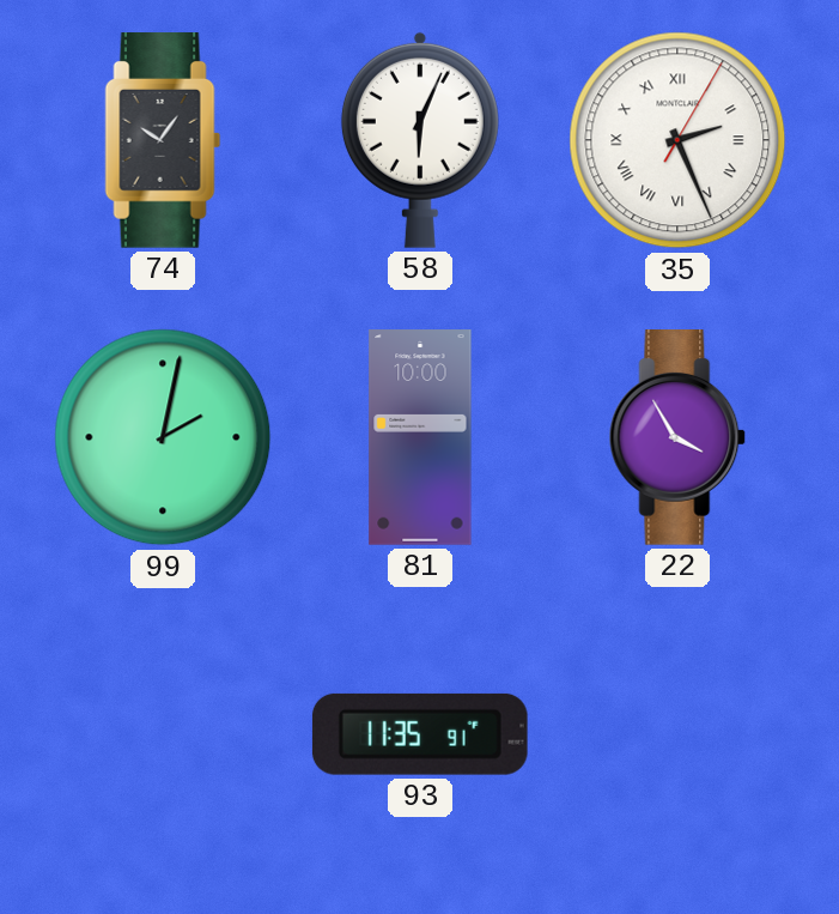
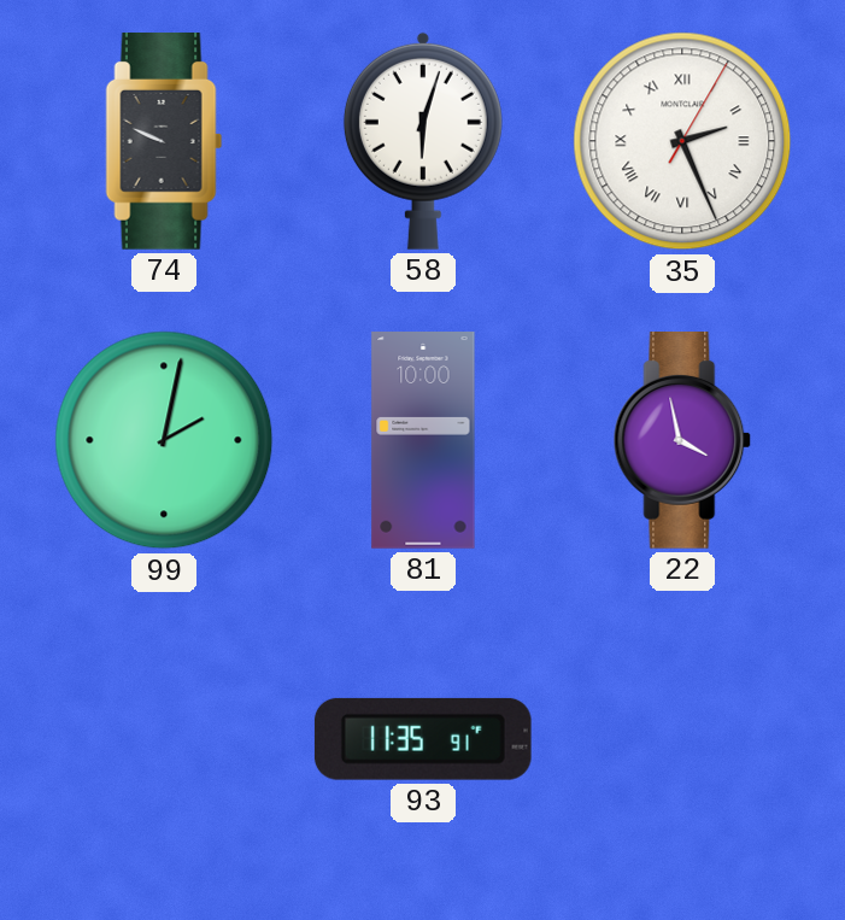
74: 10:06 -> 9:49 (164, 142)
58: 6:04 -> 6:03 (423, 141)
22: 3:55 -> 3:58 (682, 441)
